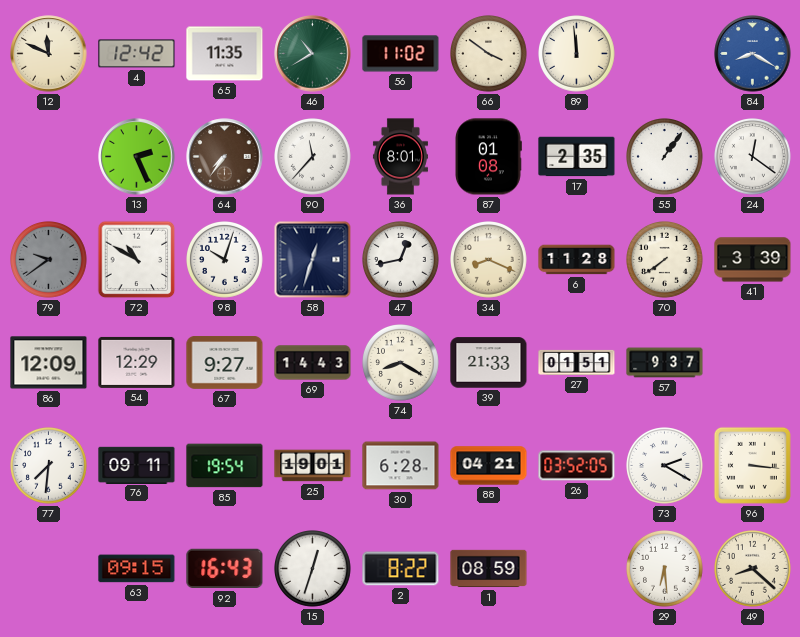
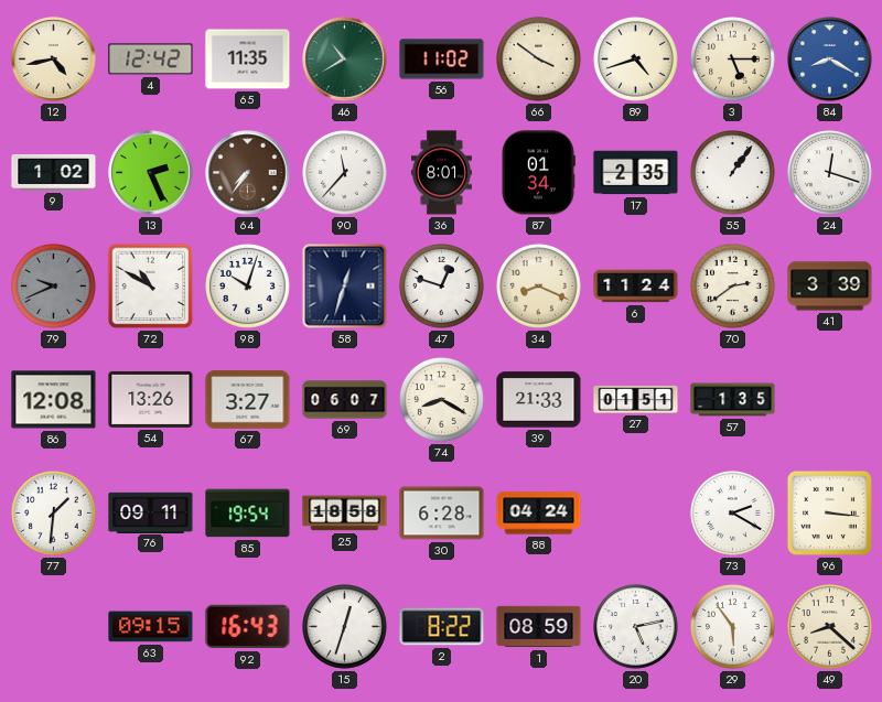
12: 11:49 -> 4:43 (54, 60)
89: 11:59 -> 4:42 (636, 60)
3: none -> 5:15 (733, 60)
9: none -> 1:02 (54, 172)
87: 01:08 -> 01:34 (539, 173)
24: 12:21 -> 12:18 (830, 173)
79: 9:39 -> 9:41 (54, 287)
47: 12:43 -> 12:48 (442, 287)
6: 11:28 -> 11:24 (636, 287)
70: 7:39 -> 2:39 (733, 287)
86: 12:09 -> 12:08 (54, 400)
54: 12:29 -> 13:26 (151, 399)
67: 9:27 -> 3:27 (248, 400)
69: 14:43 -> 06:07 (345, 400)
57: 9:37 -> 1:35 (733, 400)
77: 7:31 -> 1:31 (54, 514)
25: 19:01 -> 18:58 (345, 514)
88: 04:21 -> 04:24 (539, 514)
26: 03:52 -> none (577, 466)
20: none -> 5:13 (636, 627)
29: 6:29 -> 5:54 (733, 627)
